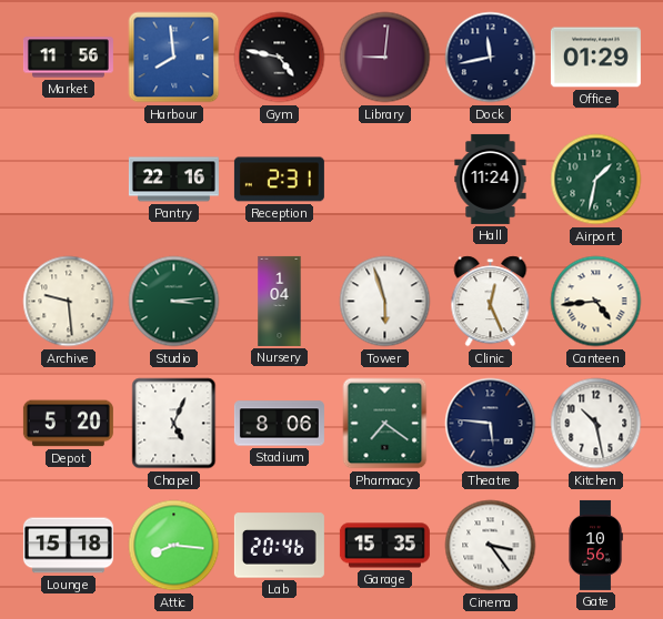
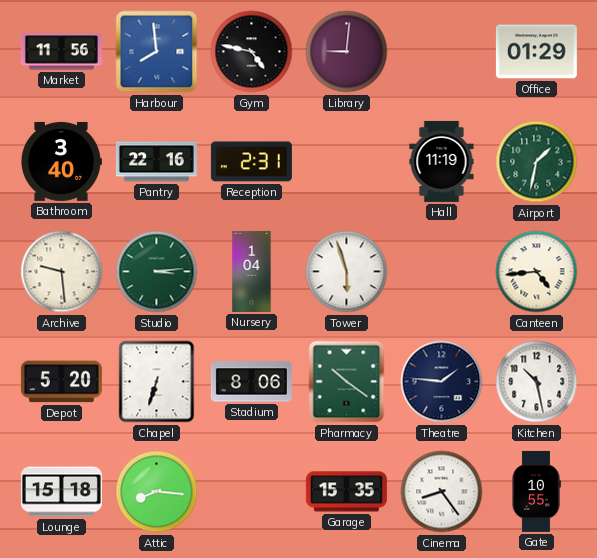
Dock: 11:43 -> none (491, 58)
Bathroom: none -> 3:40 (61, 161)
Hall: 11:24 -> 11:19 (442, 161)
Clinic: 12:26 -> none (491, 302)
Chapel: 5:04 -> 6:33 (157, 382)
Pharmacy: 7:21 -> 10:21 (347, 382)
Theatre: 5:46 -> 1:46 (442, 382)
Lab: 20:46 -> none (279, 546)
Cinema: 3:24 -> 8:24 (442, 492)
Gate: 10:56 -> 10:55 (536, 491)
